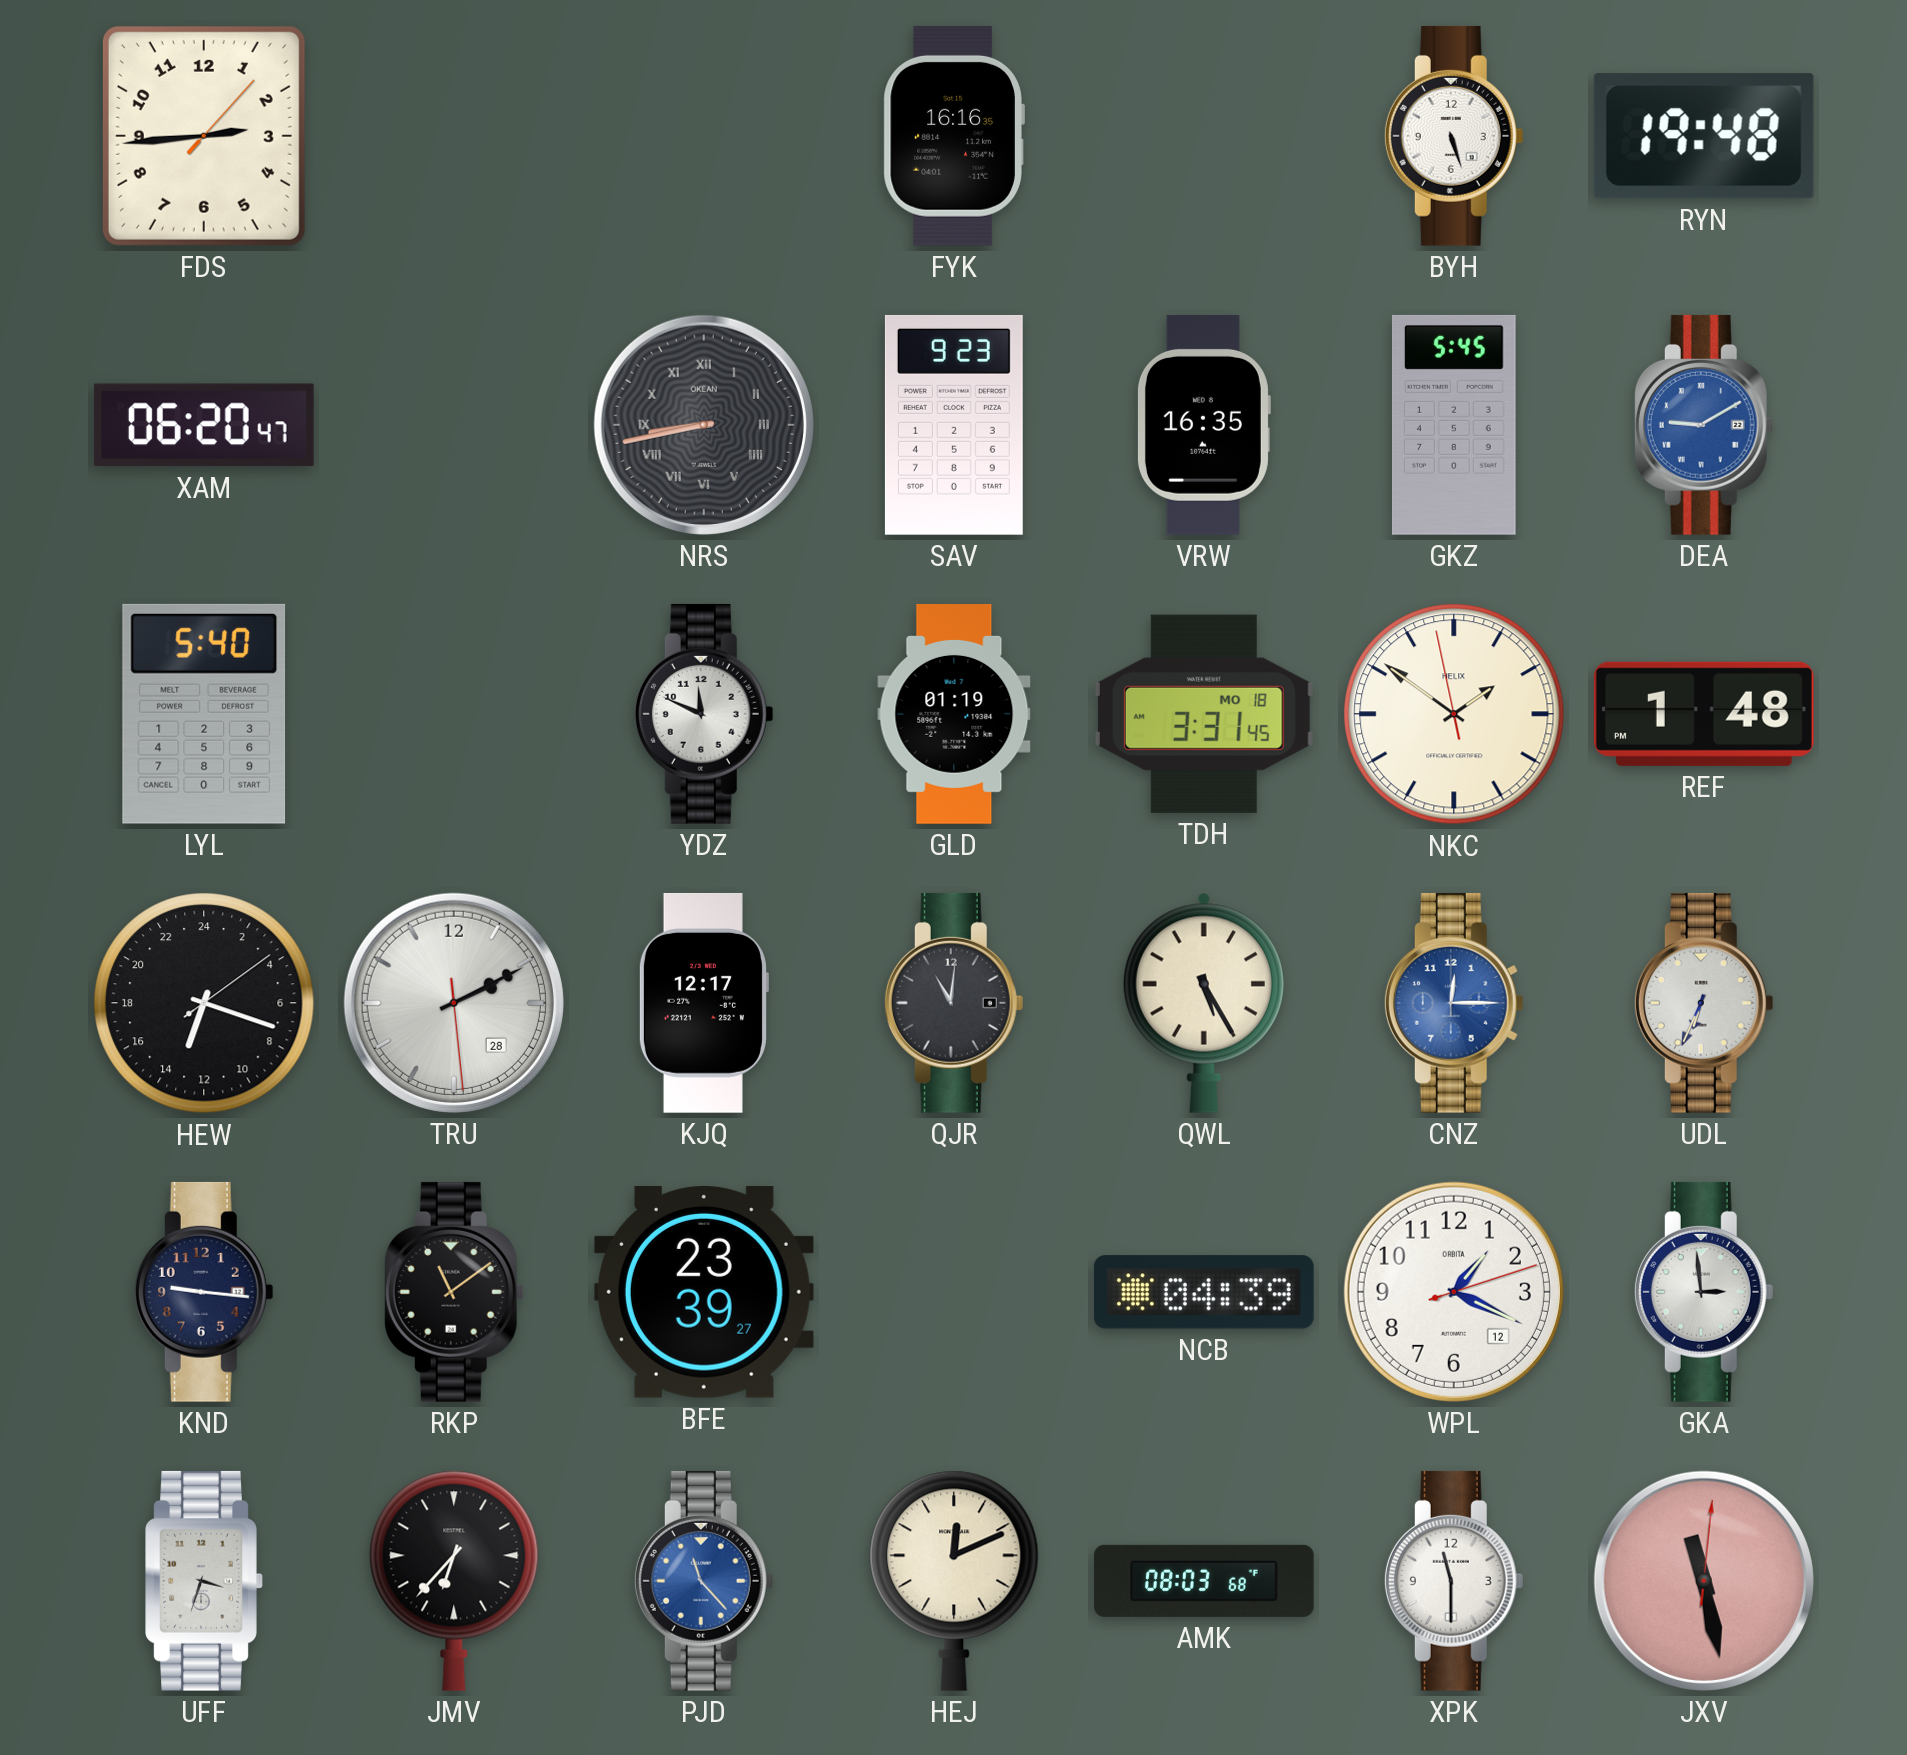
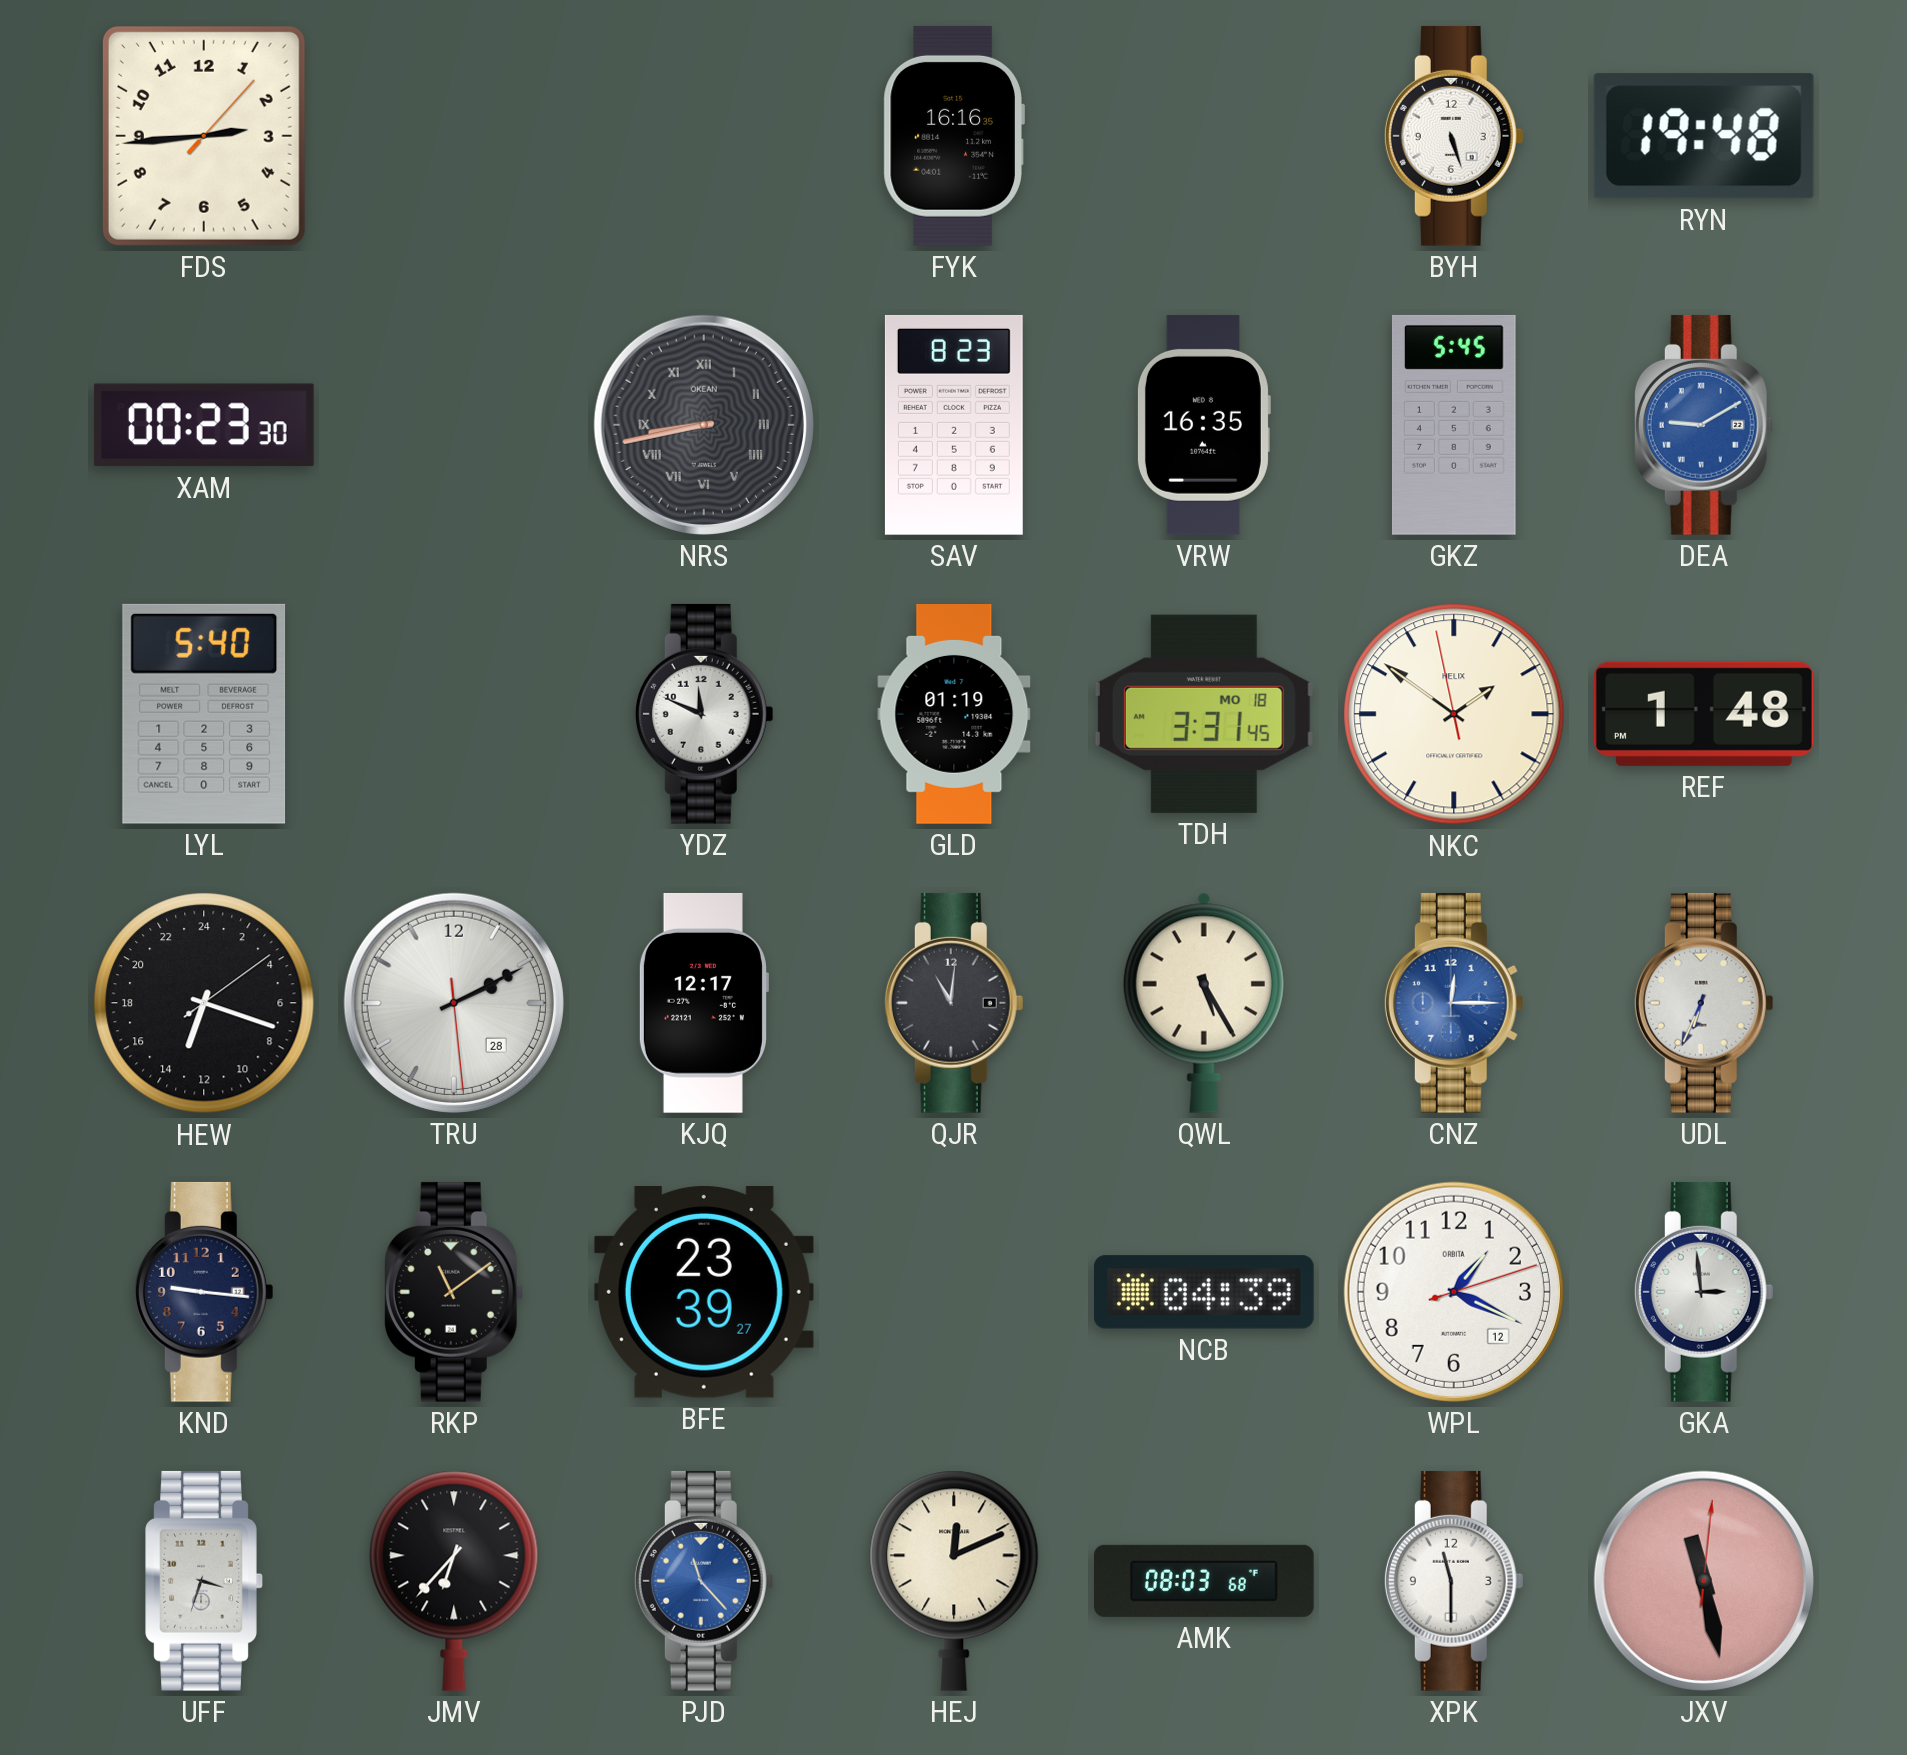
XAM: 06:20 -> 00:23 (204, 425)
SAV: 9:23 -> 8:23 (954, 425)
